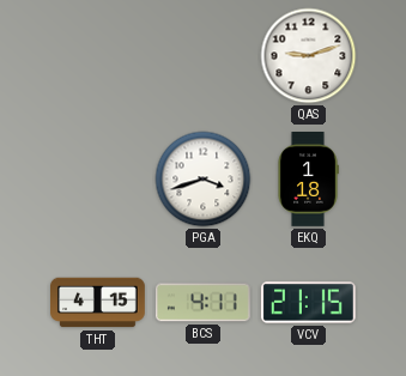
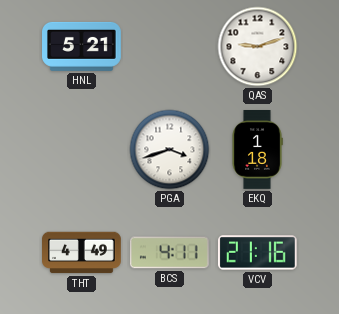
HNL: none -> 5:21 (82, 46)
THT: 4:15 -> 4:49 (82, 253)
VCV: 21:15 -> 21:16 (257, 253)
